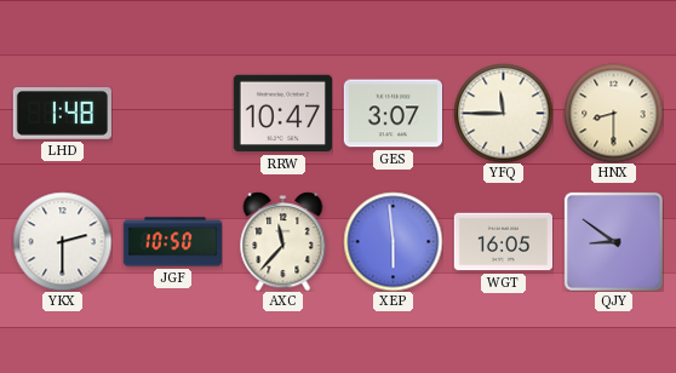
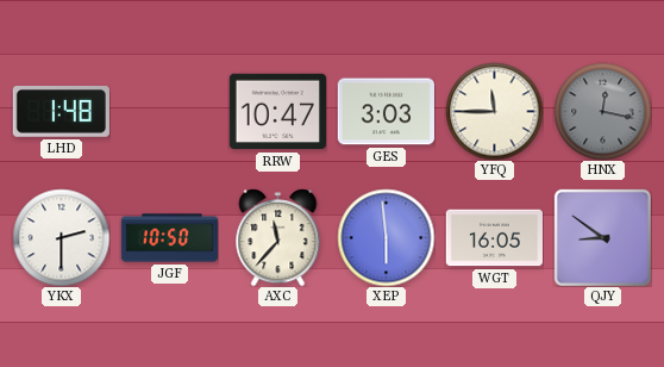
GES: 3:07 -> 3:03 (386, 112)
HNX: 8:30 -> 12:17 (602, 111)
HNX dial: cream -> grey (602, 111)
